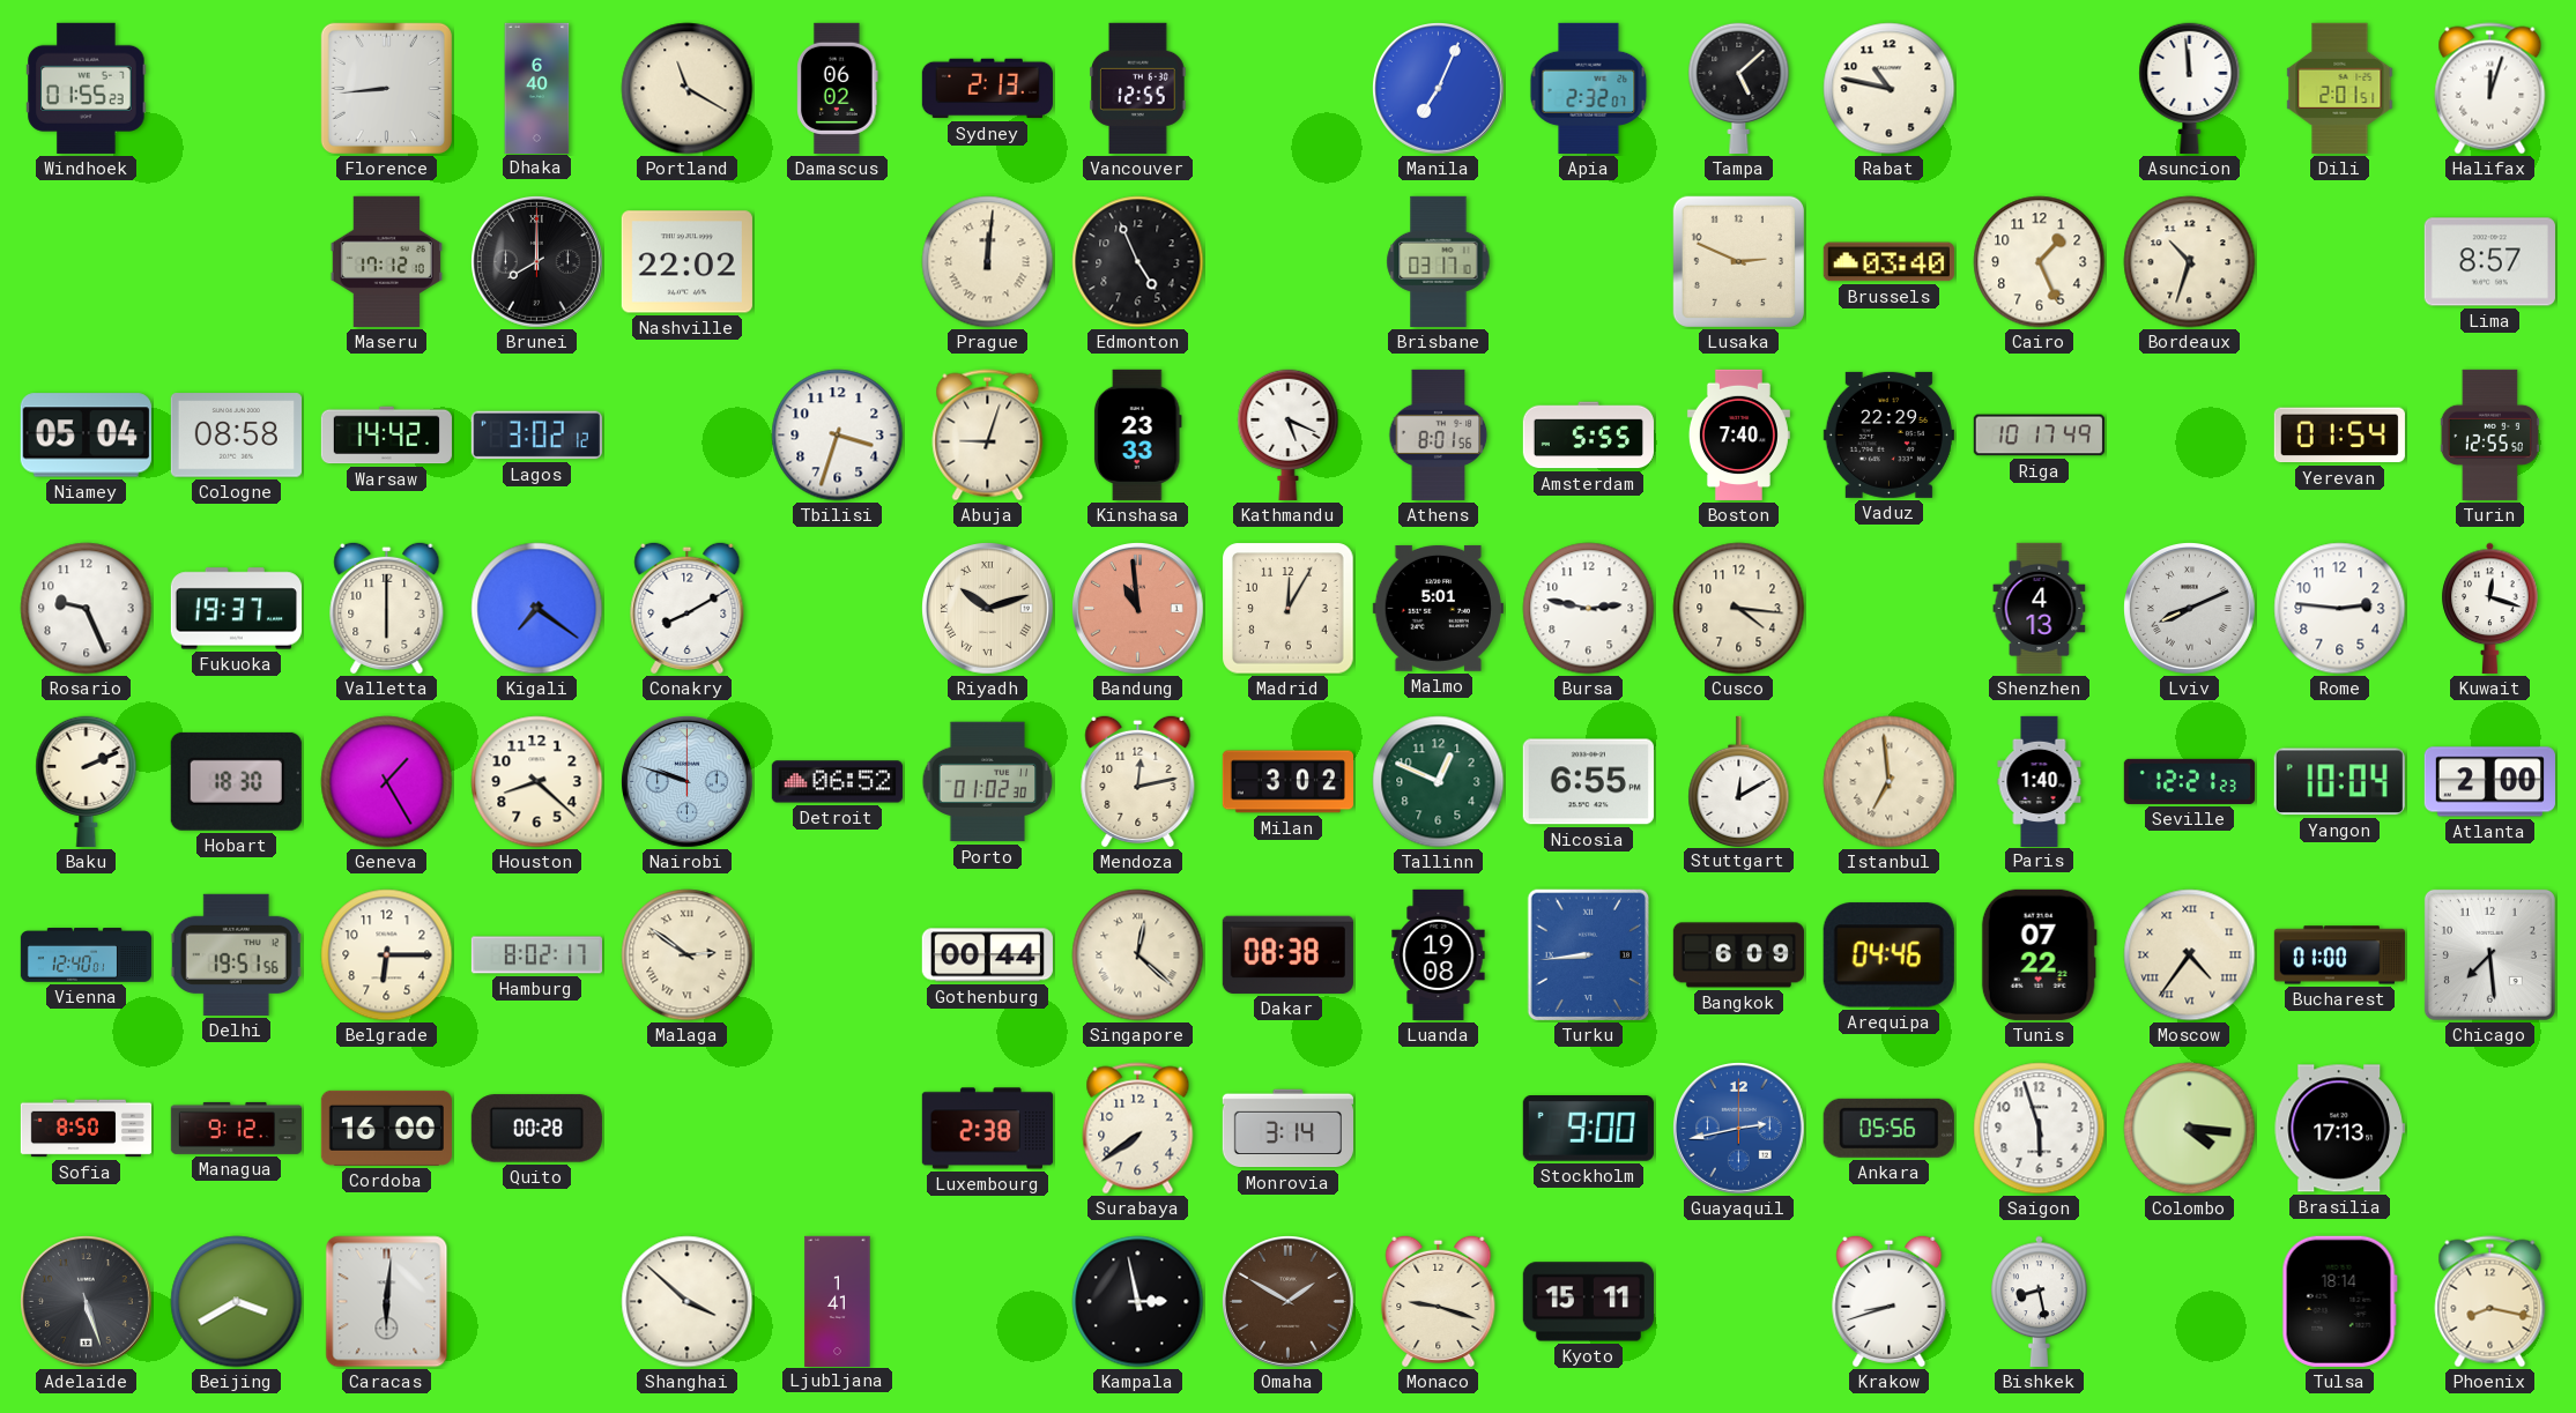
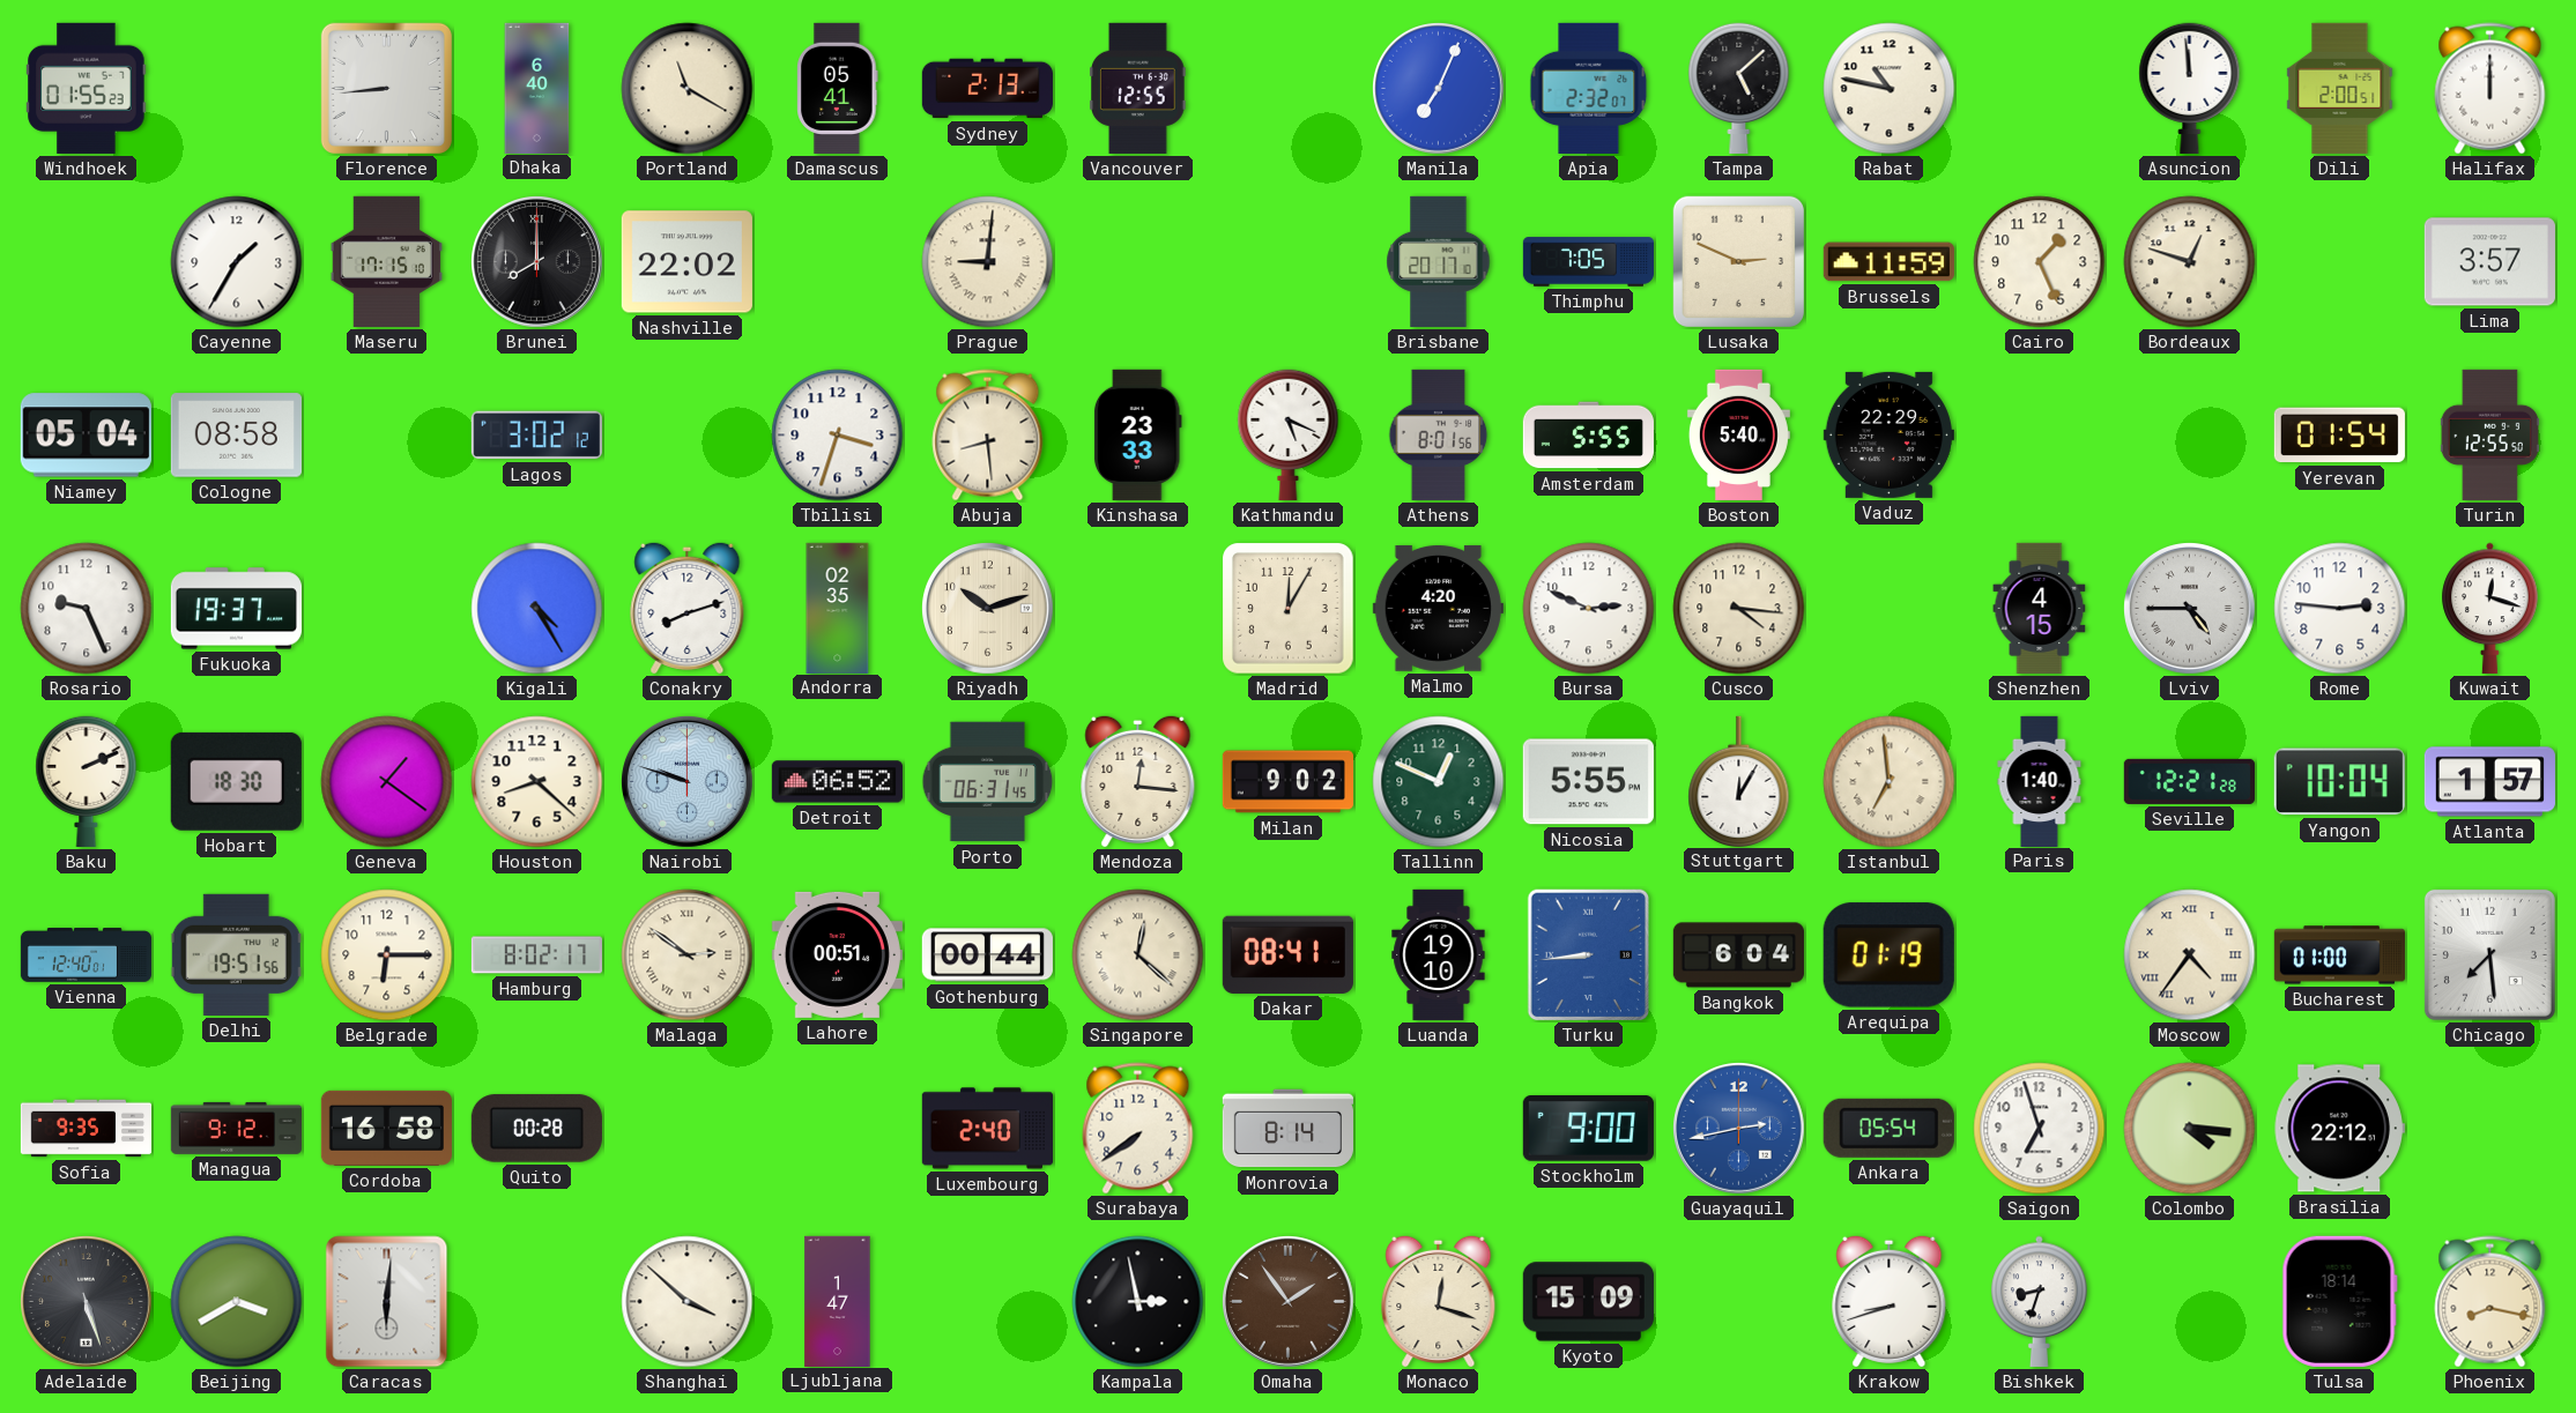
Damascus: 06:02 -> 05:41 (838, 88)
Dili: 2:01 -> 2:00 (2340, 88)
Halifax: 12:03 -> 12:00 (2490, 89)
Cayenne: none -> 1:35 (237, 262)
Maseru: 17:12 -> 17:15 (386, 261)
Prague: 12:01 -> 9:01 (988, 262)
Edmonton: 4:56 -> none (1138, 262)
Brisbane: 03:17 -> 20:17 (1439, 261)
Thimphu: none -> 7:05 (1588, 262)
Brussels: 03:40 -> 11:59 (1888, 262)
Bordeaux: 10:33 -> 12:48 (2190, 262)
Lima: 8:57 -> 3:57 (2489, 262)
Warsaw: 14:42 -> none (386, 436)
Abuja: 9:03 -> 8:29 (988, 436)
Boston: 7:40 -> 5:40 (1738, 434)
Riga: 10:17 -> none (2039, 436)
Valletta: 6:00 -> none (387, 608)
Kigali: 7:21 -> 4:25 (537, 609)
Conakry: 8:10 -> 8:12 (688, 608)
Andorra: none -> 02:35 (838, 608)
Riyadh numerals: Roman -> Arabic (988, 609)
Bandung: 10:59 -> none (1138, 609)
Malmo: 5:01 -> 4:20 (1438, 608)
Bursa: 2:47 -> 2:49 (1589, 609)
Shenzhen: 4:13 -> 4:15 (2040, 608)
Lviv: 8:11 -> 4:45 (2190, 609)
Geneva: 1:25 -> 1:21 (387, 782)
Porto: 01:02 -> 06:31 (988, 782)
Mendoza: 12:13 -> 12:16 (1138, 781)
Milan: 3:02 -> 9:02 (1287, 782)
Nicosia: 6:55 -> 5:55 (1588, 782)
Stuttgart: 12:10 -> 12:05 (1739, 781)
Seville: 12:21:23 -> 12:21:28 (2189, 781)
Atlanta: 2:00 -> 1:57 (2489, 782)
Lahore: none -> 00:51 (837, 954)
Dakar: 08:38 -> 08:41 (1287, 954)
Luanda: 19:08 -> 19:10 (1439, 954)
Bangkok: 6:09 -> 6:04 (1738, 955)
Arequipa: 04:46 -> 01:19 (1888, 955)
Tunis: 07:22 -> none (2039, 954)
Sofia: 8:50 -> 9:35 (86, 1129)
Cordoba: 16:00 -> 16:58 (386, 1128)
Luxembourg: 2:38 -> 2:40 (987, 1129)
Monrovia: 3:14 -> 8:14 (1287, 1129)
Ankara: 05:56 -> 05:54 (1888, 1128)
Saigon: 5:57 -> 6:57 (2040, 1129)
Brasilia: 17:13 -> 22:12 (2339, 1129)
Ljubljana: 1:41 -> 1:47 (838, 1301)
Omaha: 1:50 -> 1:54 (1289, 1302)
Monaco: 9:18 -> 12:18 (1439, 1301)
Kyoto: 15:11 -> 15:09 (1588, 1302)
Bishkek: 8:28 -> 8:33 (2040, 1301)
